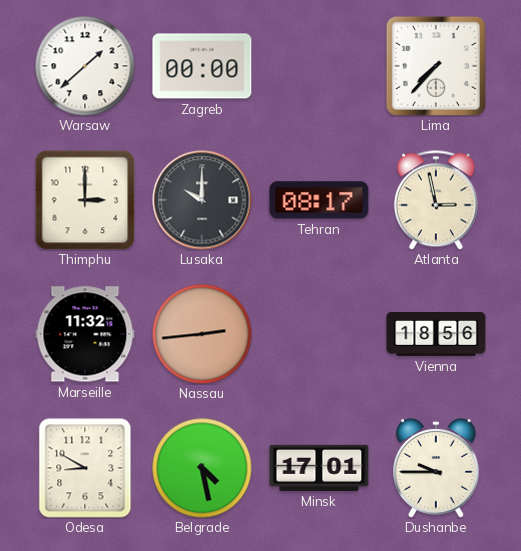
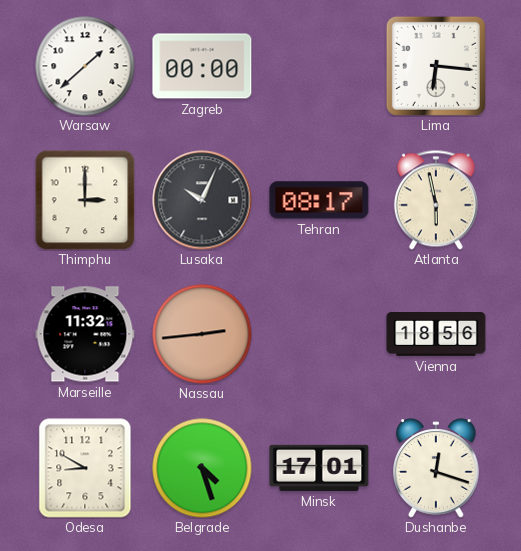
Lima: 7:37 -> 6:16 (436, 66)
Lusaka: 10:00 -> 10:04 (202, 200)
Atlanta: 2:58 -> 5:58 (436, 200)
Belgrade: 4:28 -> 4:27 (202, 468)
Dushanbe: 9:45 -> 12:18 (436, 468)
